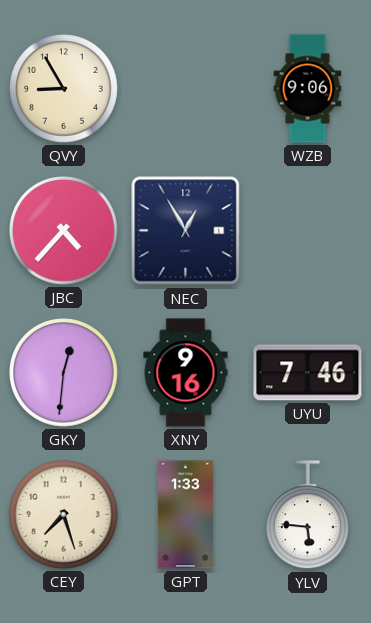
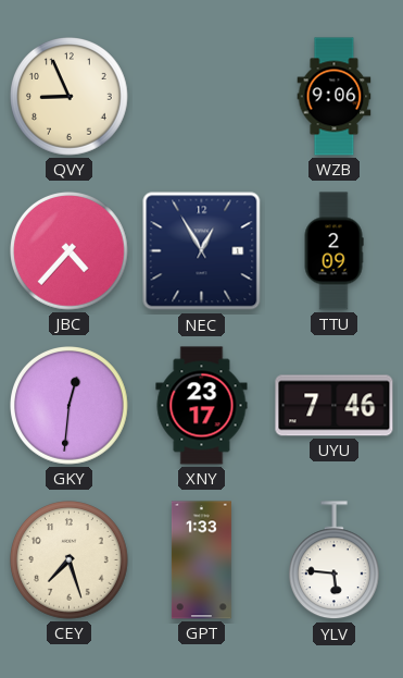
QVY: 8:55 -> 8:56 (70, 97)
TTU: none -> 2:09 (333, 251)
XNY: 9:16 -> 23:17 (202, 406)
